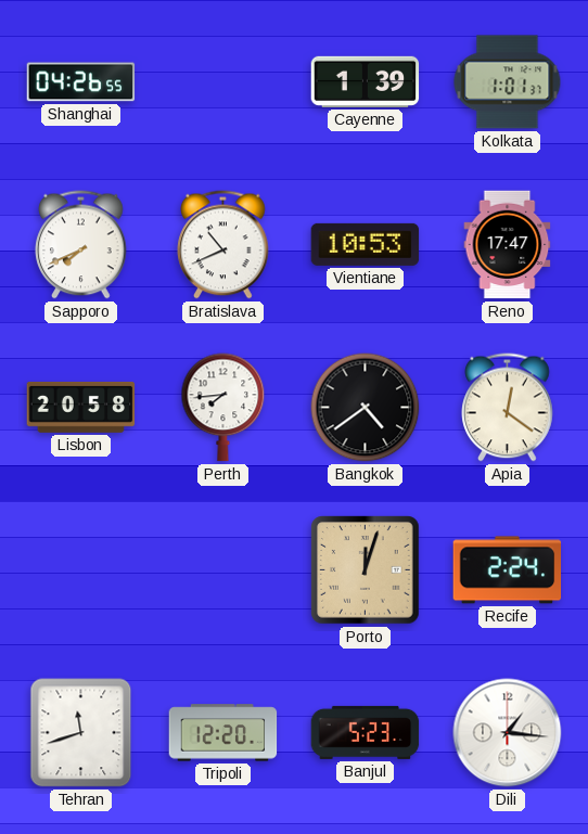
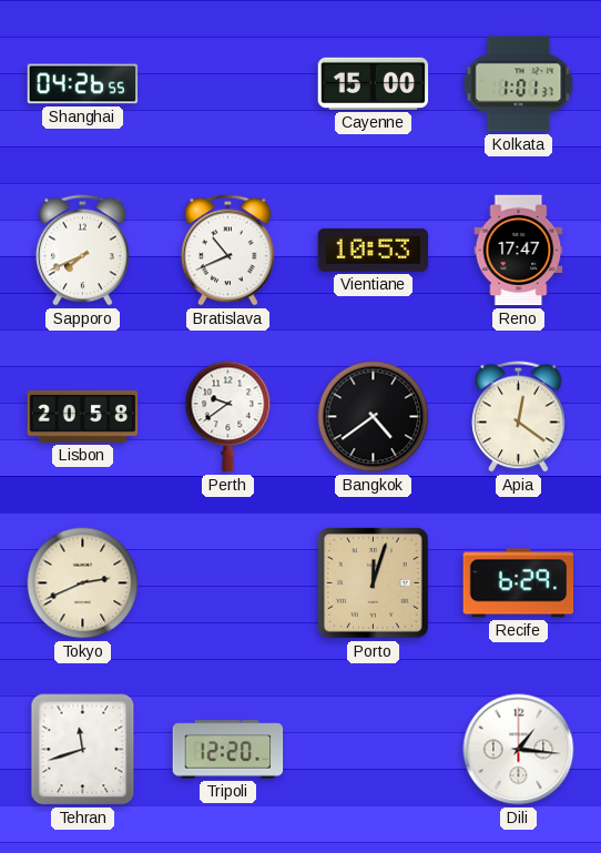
Cayenne: 1:39 -> 15:00 (374, 83)
Perth: 7:44 -> 9:39 (228, 417)
Tokyo: none -> 2:41 (83, 583)
Recife: 2:24 -> 6:29 (519, 583)
Banjul: 5:23 -> none (366, 732)
